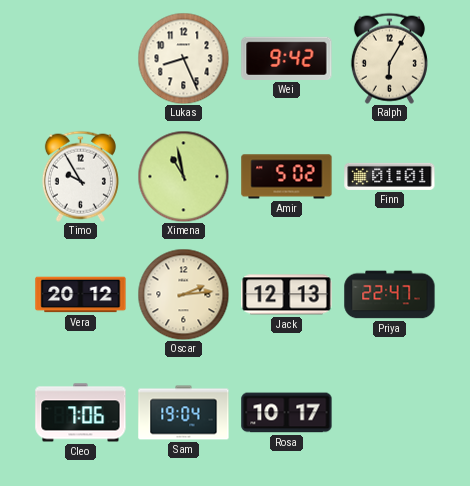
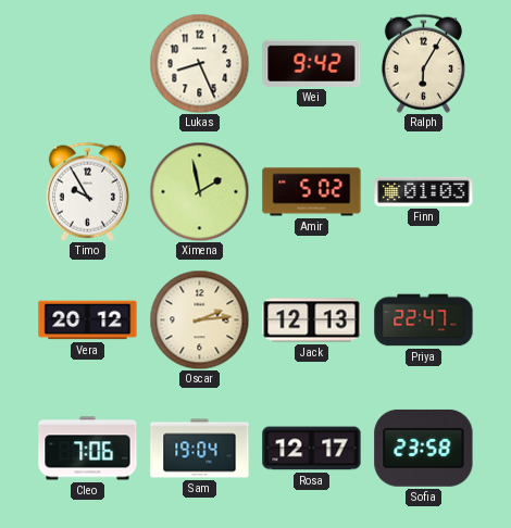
Ximena: 10:58 -> 1:58 (199, 191)
Finn: 01:01 -> 01:03 (424, 191)
Rosa: 10:17 -> 12:17 (312, 449)
Sofia: none -> 23:58 (424, 448)
